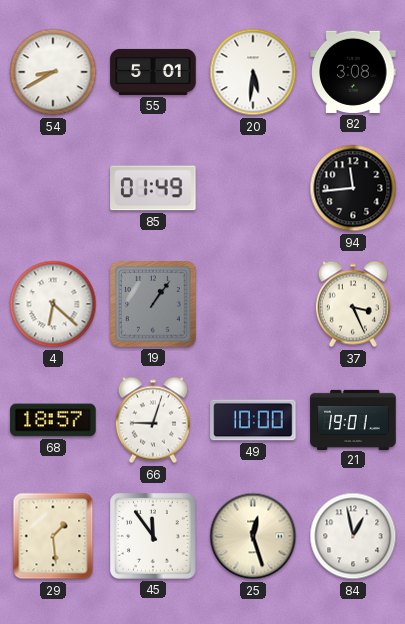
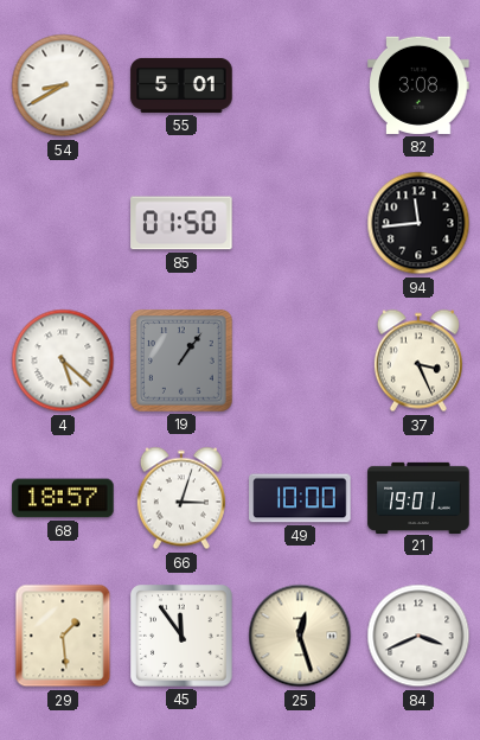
20: 5:31 -> none (253, 72)
85: 01:49 -> 01:50 (181, 223)
4: 6:22 -> 5:22 (63, 361)
66: 9:03 -> 3:03 (181, 498)
84: 12:58 -> 3:41 (418, 636)
